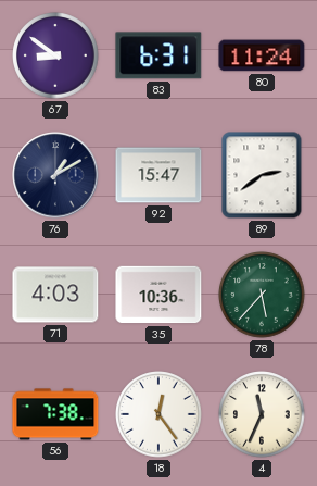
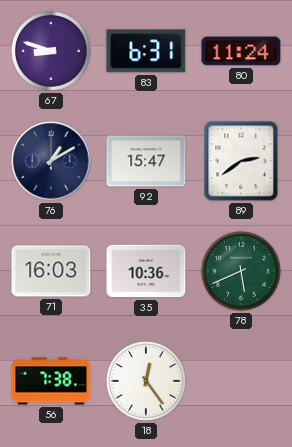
67: 8:51 -> 8:48 (51, 51)
71: 4:03 -> 16:03 (51, 271)
78: 5:37 -> 5:41 (241, 271)
4: 11:34 -> none (262, 414)
